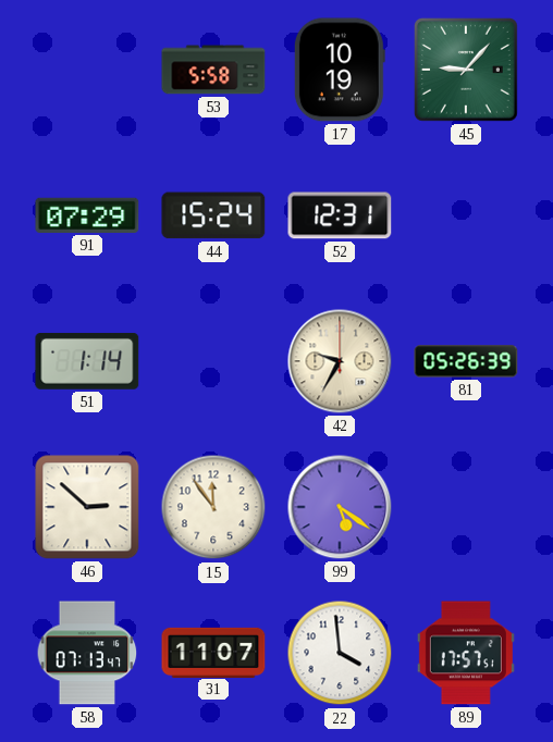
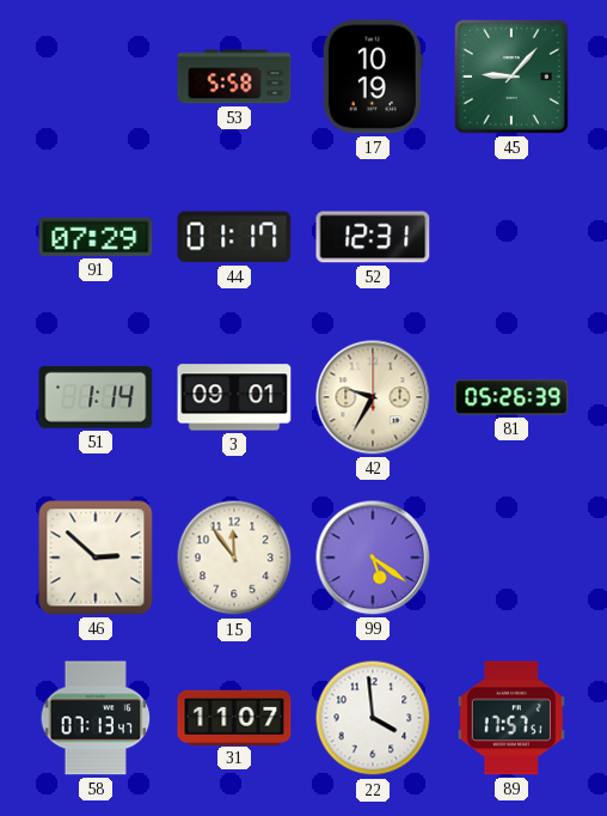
44: 15:24 -> 01:17 (234, 237)
3: none -> 09:01 (234, 397)
